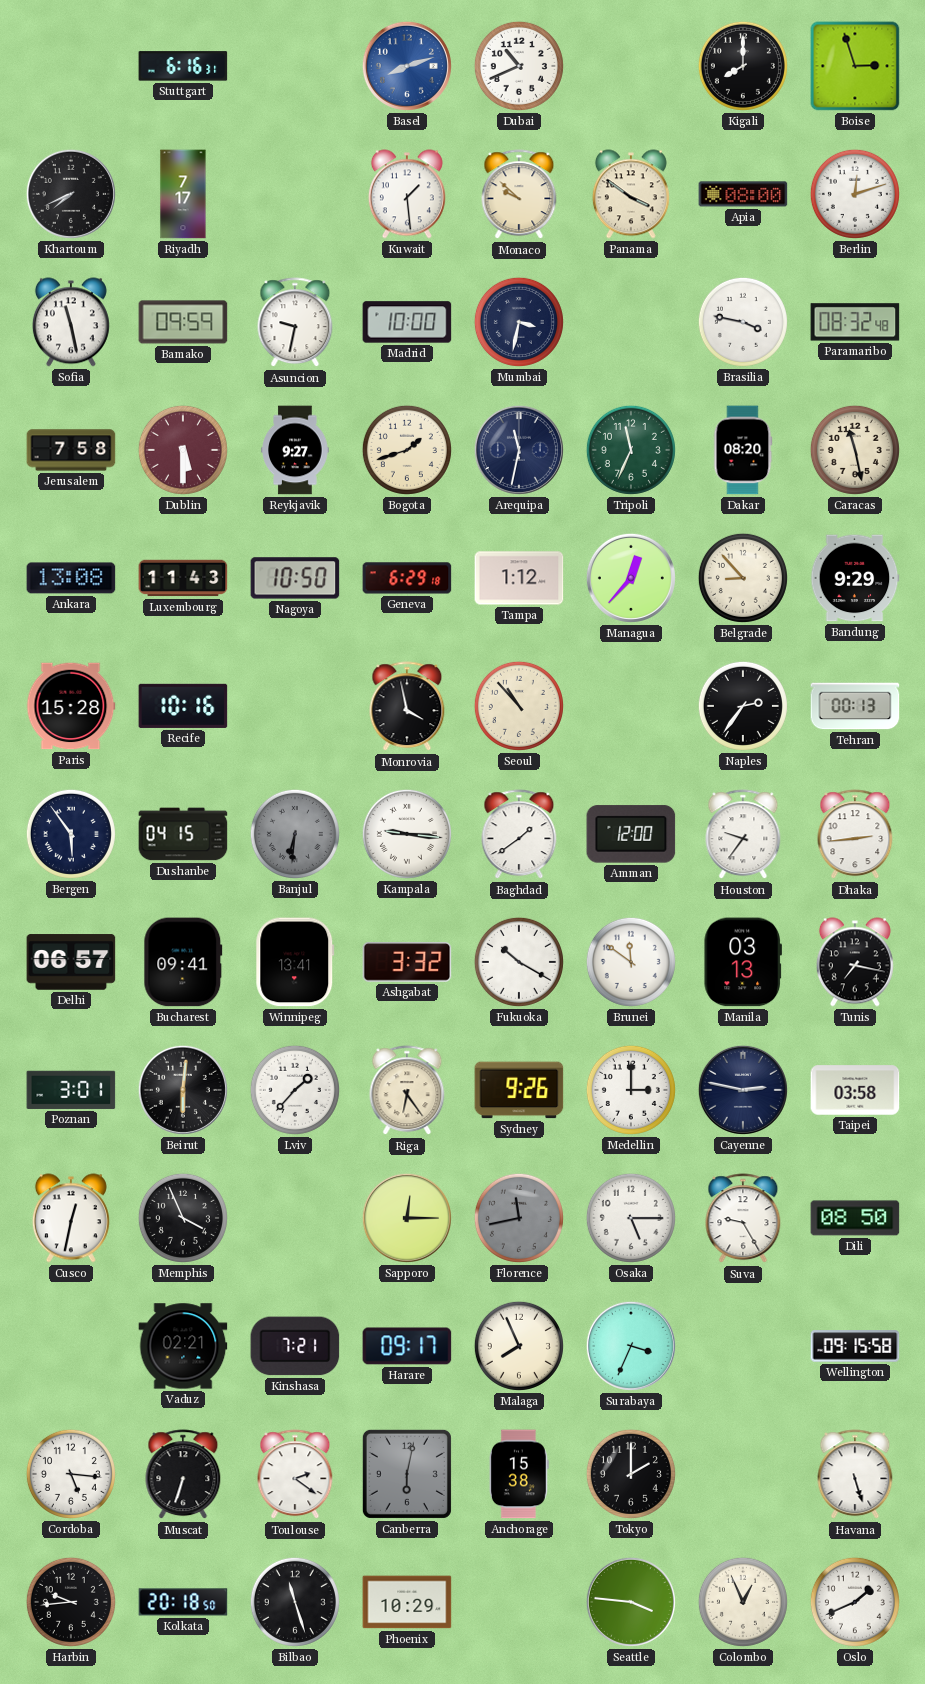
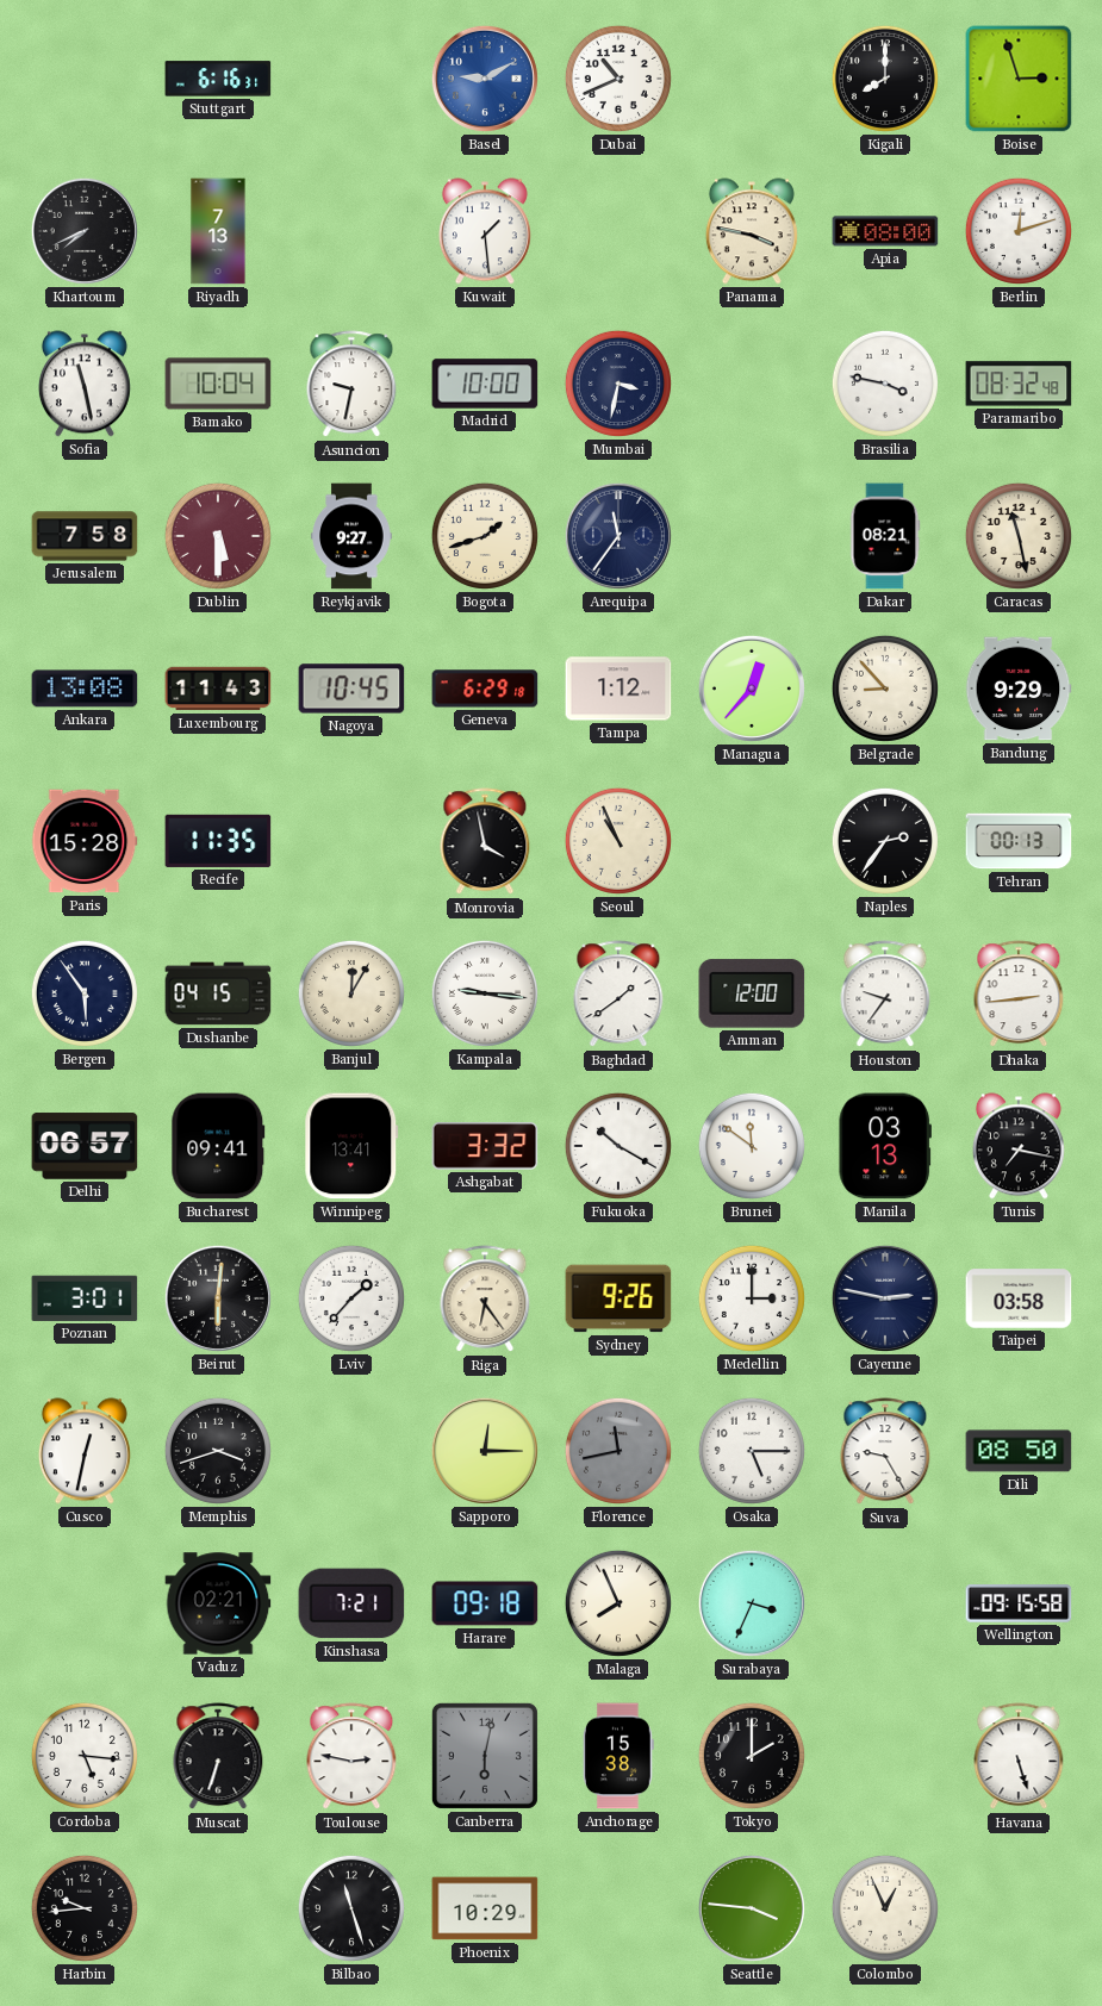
Basel: 8:12 -> 9:10 (485, 79)
Riyadh: 7:17 -> 7:13 (218, 231)
Monaco: 9:52 -> none (519, 195)
Panama: 3:51 -> 3:47 (752, 231)
Bamako: 09:59 -> 10:04 (218, 384)
Arequipa: 11:32 -> 11:36 (618, 536)
Tripoli: 11:34 -> none (631, 450)
Dakar: 08:20 -> 08:21 (885, 536)
Nagoya: 10:50 -> 10:45 (351, 689)
Recife: 10:16 -> 11:35 (218, 841)
Seoul: 10:53 -> 10:56 (618, 841)
Banjul: 6:31 -> 12:05 (351, 993)
Banjul dial: grey -> cream (351, 993)
Memphis: 3:56 -> 3:42 (218, 1451)
Harare: 09:17 -> 09:18 (485, 1603)
Toulouse: 2:21 -> 2:47 (351, 1757)
Kolkata: 20:18 -> none (183, 1602)
Oslo: 1:41 -> none (855, 1602)
